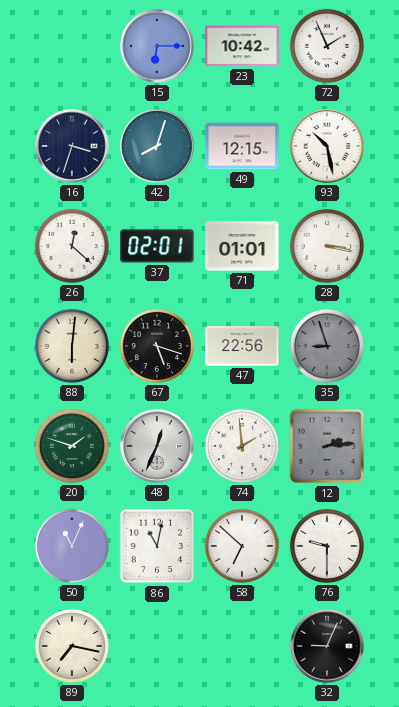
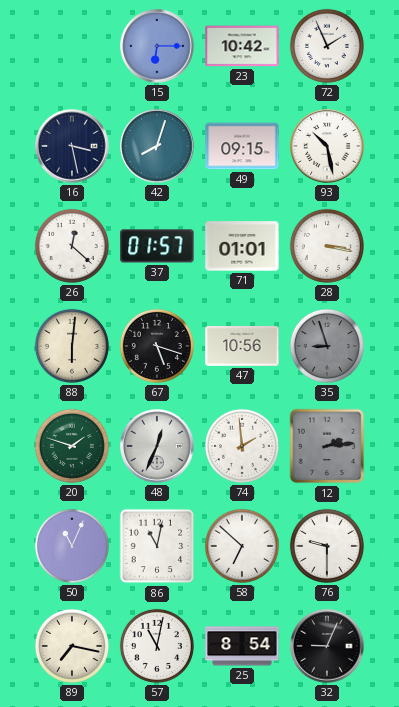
16: 3:33 -> 3:28 (72, 146)
49: 12:15 -> 09:15 (242, 146)
37: 02:01 -> 01:57 (157, 246)
47: 22:56 -> 10:56 (242, 346)
57: none -> 11:02 (157, 646)
25: none -> 8:54 (242, 646)
